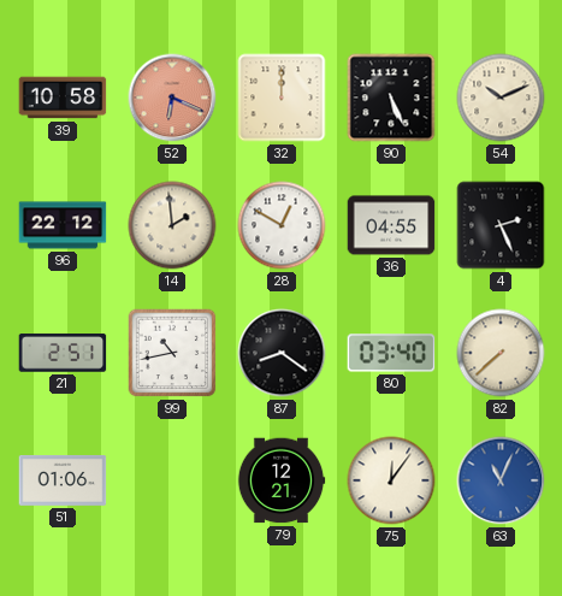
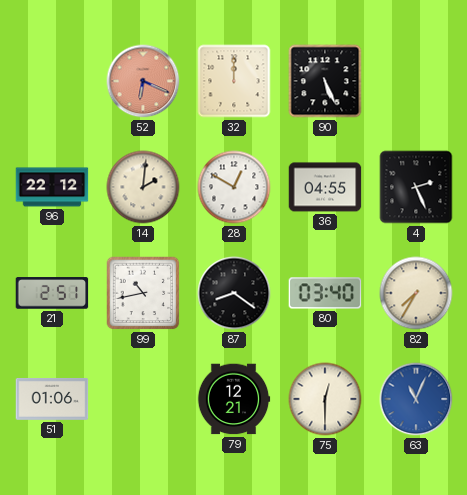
39: 10:58 -> none (63, 98)
54: 10:11 -> none (501, 98)
14: 1:59 -> 2:01 (143, 187)
82: 7:38 -> 7:35 (416, 293)
75: 12:06 -> 12:30 (325, 399)
